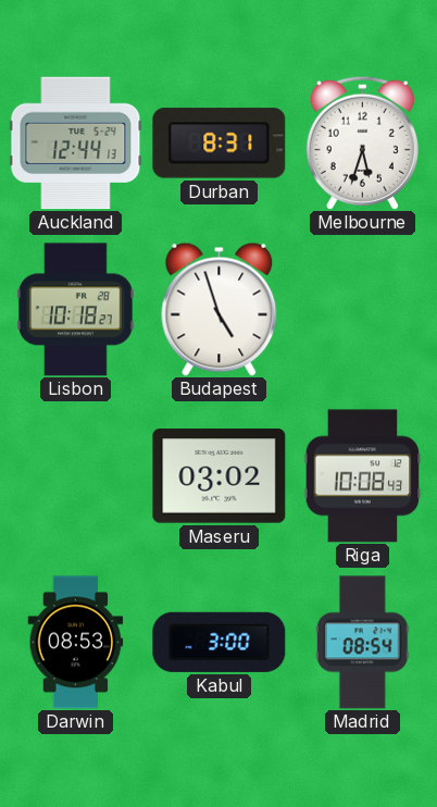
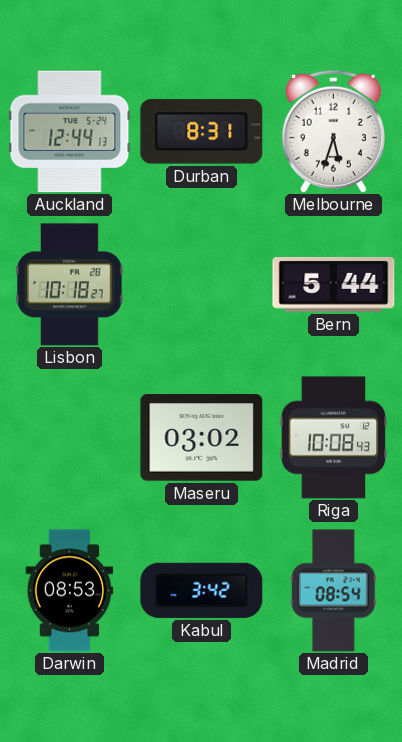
Budapest: 4:57 -> none (220, 309)
Bern: none -> 5:44 (334, 284)
Kabul: 3:00 -> 3:42 (202, 590)
